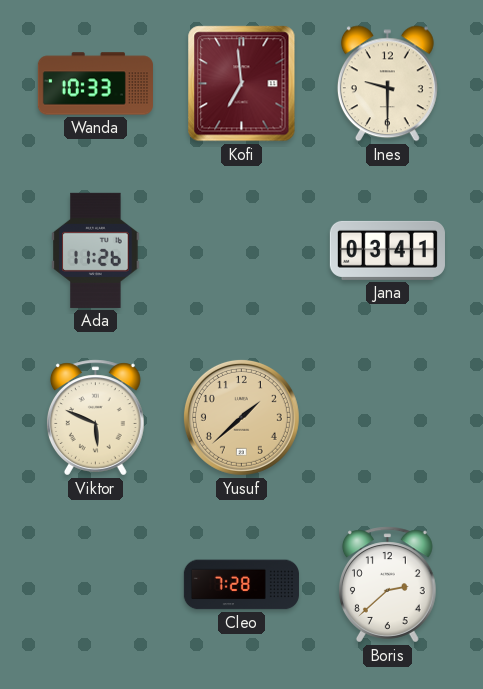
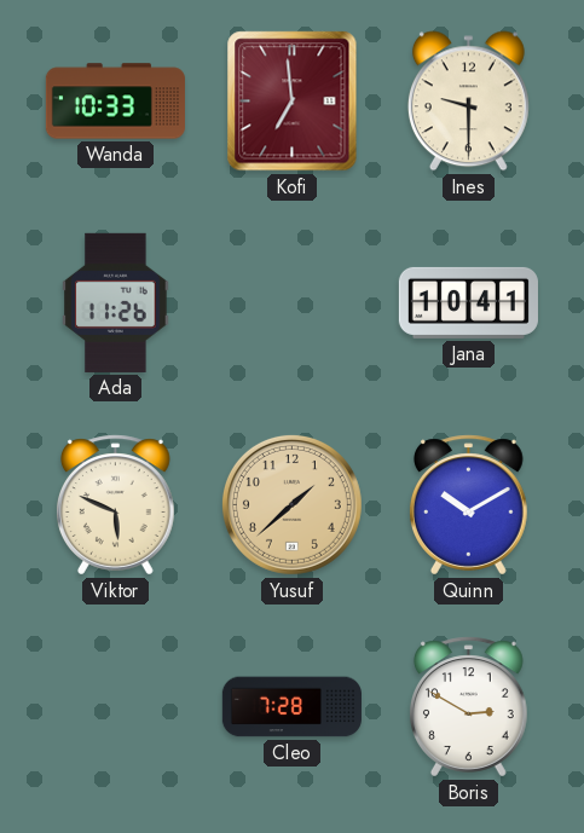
Jana: 03:41 -> 10:41 (468, 302)
Quinn: none -> 10:10 (469, 505)
Boris: 2:38 -> 2:50 (469, 707)
